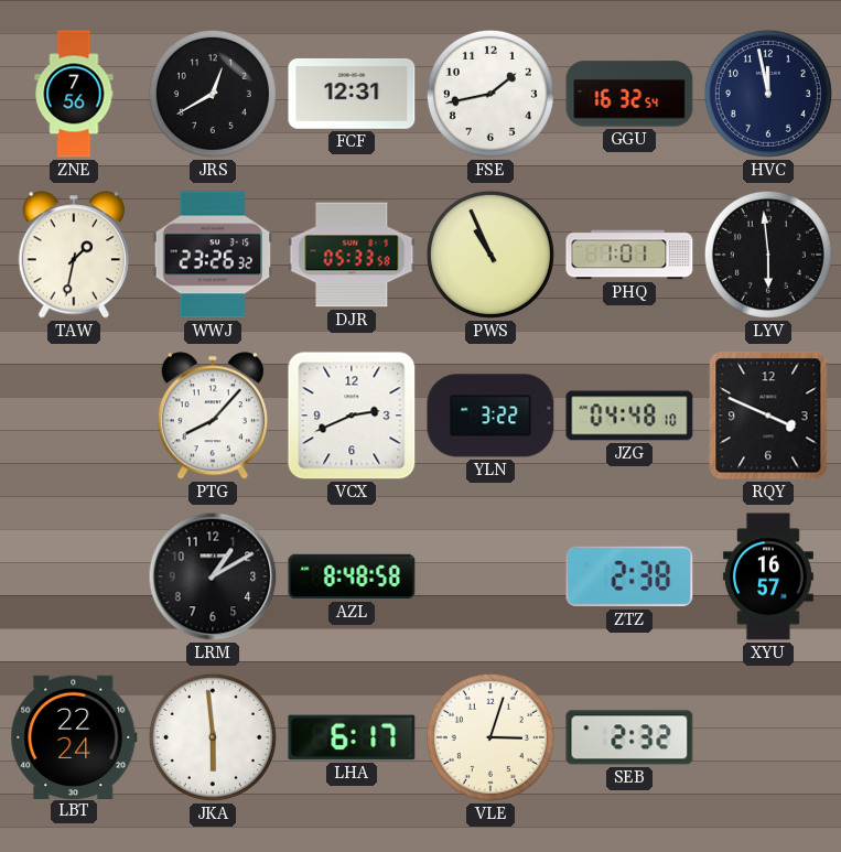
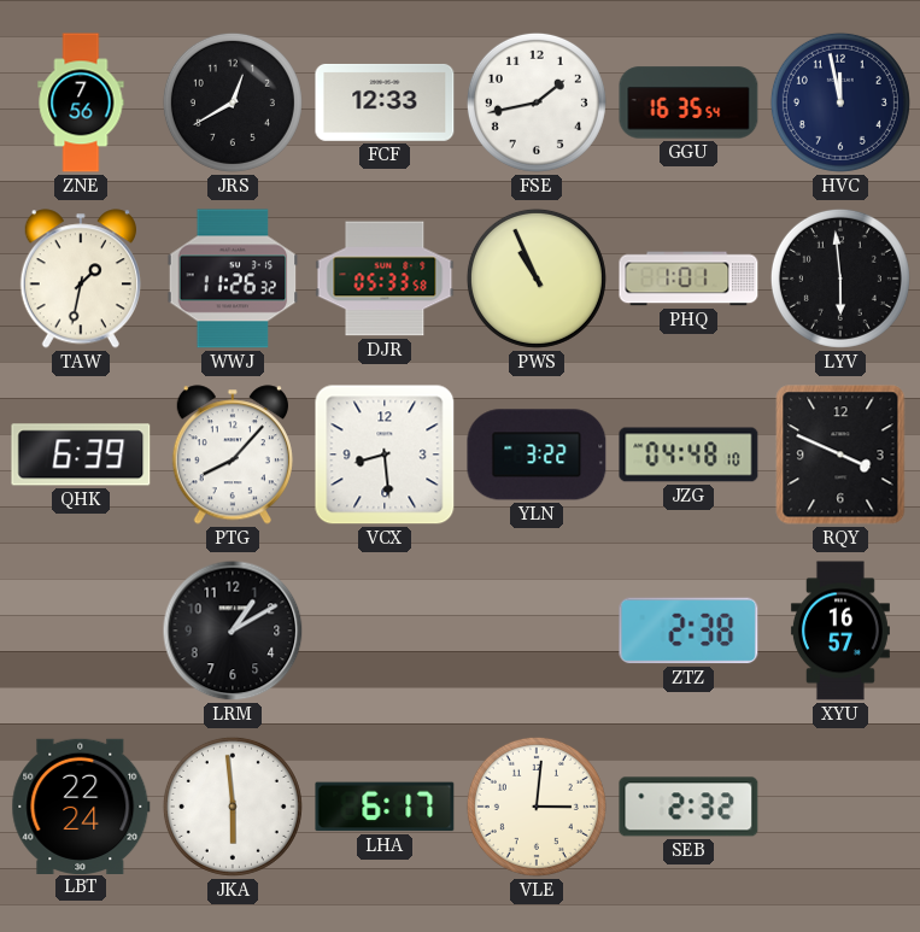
FCF: 12:31 -> 12:33 (385, 102)
GGU: 16:32 -> 16:35 (688, 102)
WWJ: 23:26 -> 11:26 (233, 279)
QHK: none -> 6:39 (81, 455)
VCX: 2:41 -> 8:29 (385, 455)
AZL: 8:48 -> none (352, 576)
VLE: 3:03 -> 3:01 (537, 807)
